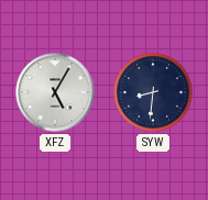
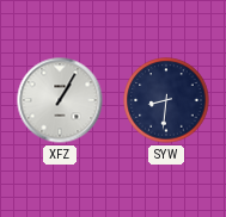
XFZ: 5:05 -> 1:05 (60, 100)
